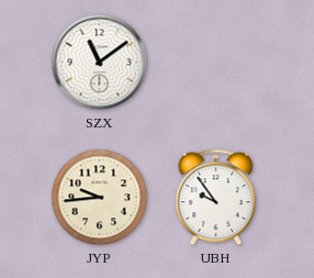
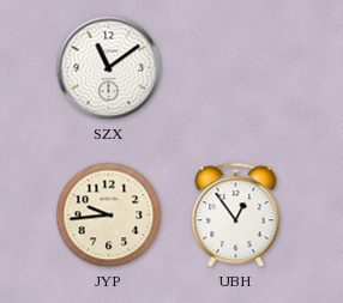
UBH: 9:54 -> 12:54 (236, 216)
